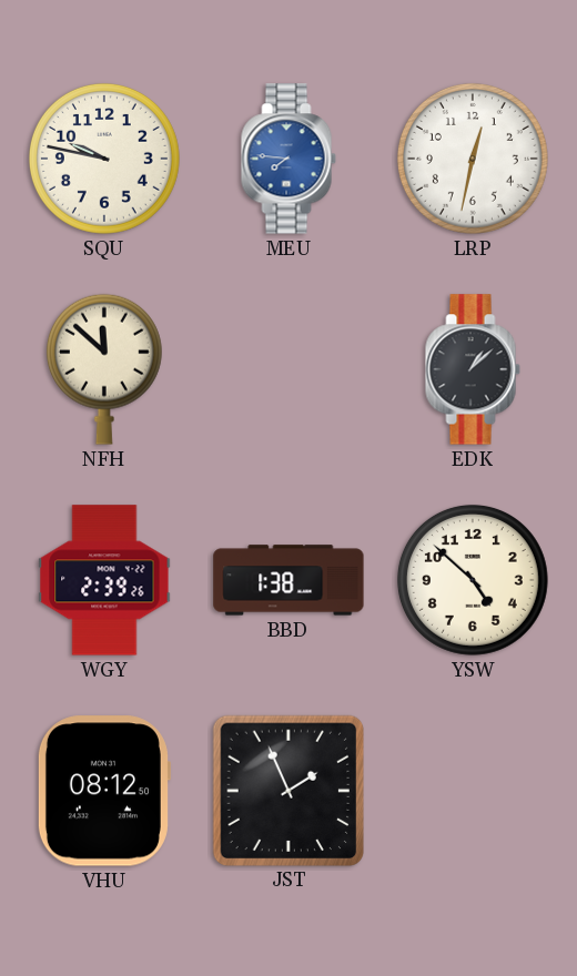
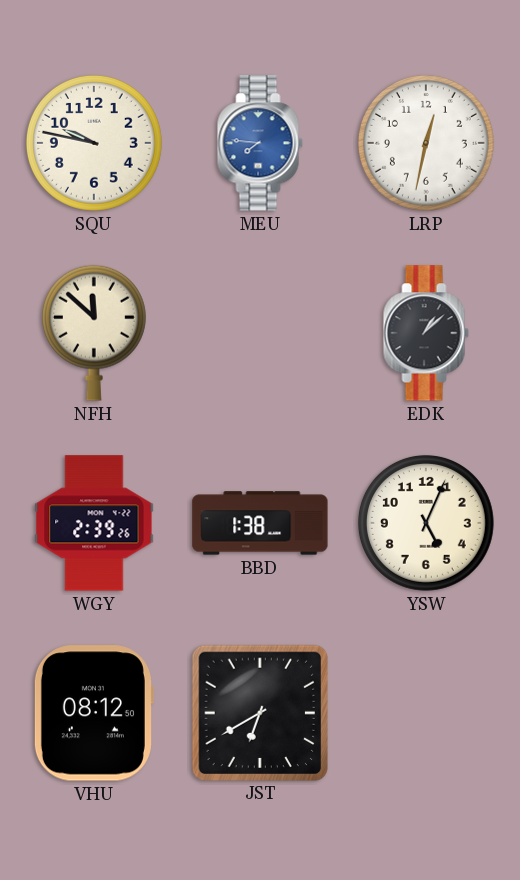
YSW: 4:52 -> 5:04 (426, 523)
JST: 1:56 -> 6:40 (259, 712)
